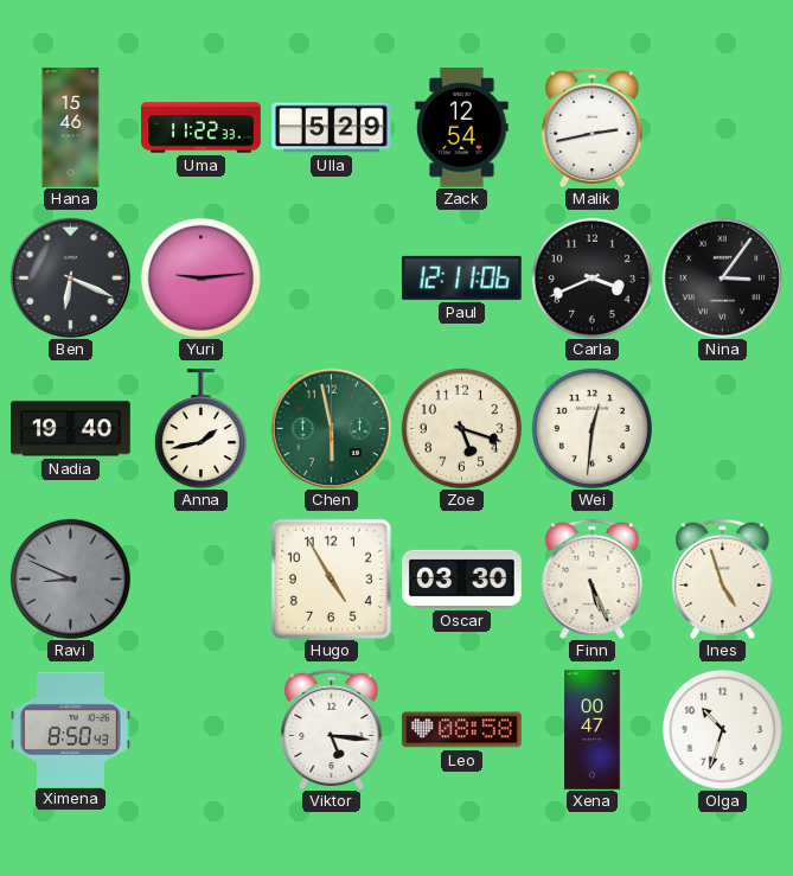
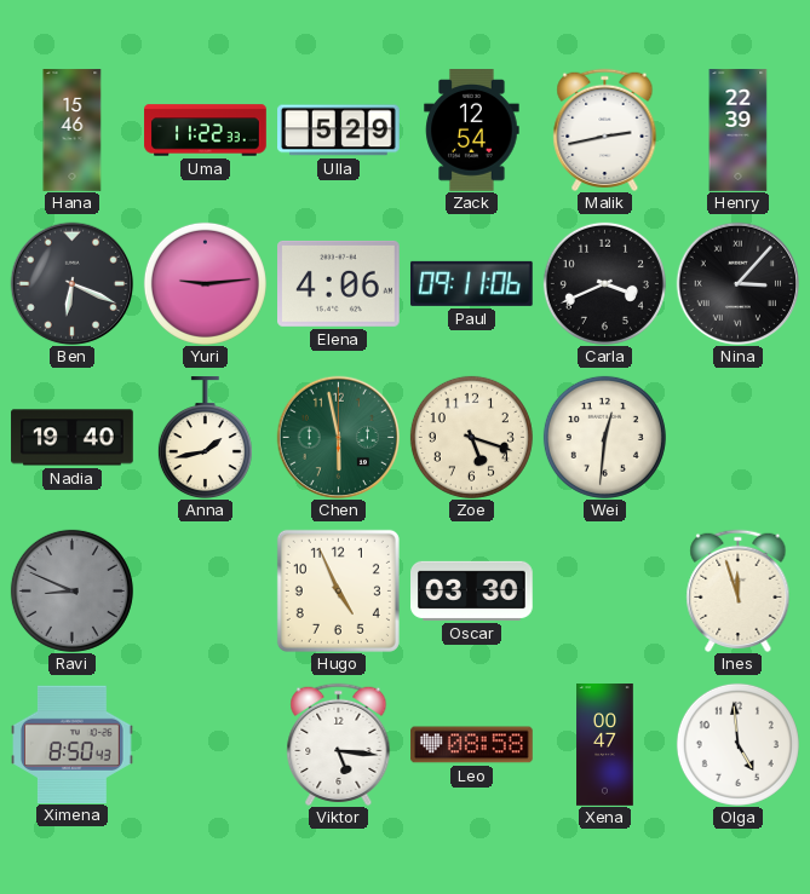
Henry: none -> 22:39 (739, 131)
Elena: none -> 4:06 (339, 283)
Paul: 12:11 -> 09:11 (471, 283)
Nina: 3:06 -> 3:07 (737, 283)
Hugo: 4:55 -> 4:56 (338, 590)
Finn: 5:26 -> none (593, 578)
Ines: 4:57 -> 11:57 (739, 590)
Olga: 10:33 -> 4:59 (737, 744)
